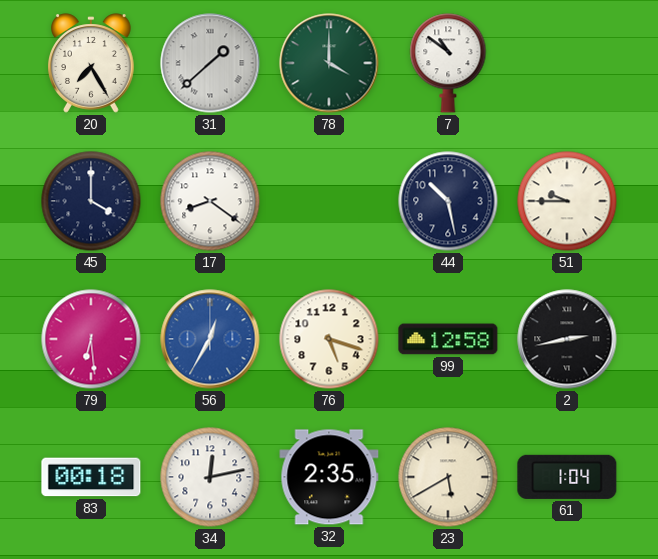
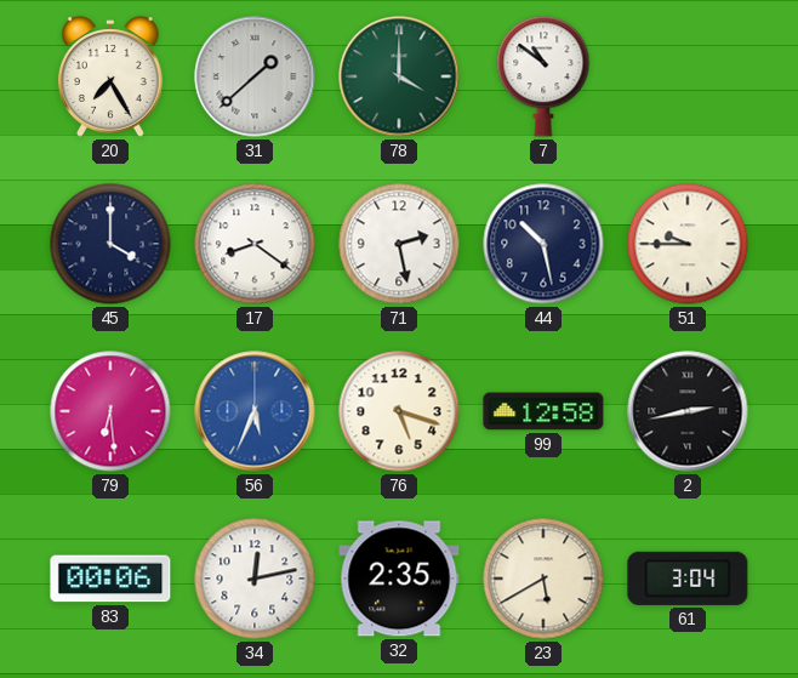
71: none -> 2:28 (399, 244)
56: 12:35 -> 5:34 (255, 411)
83: 00:18 -> 00:06 (110, 579)
61: 1:04 -> 3:04 (688, 579)
